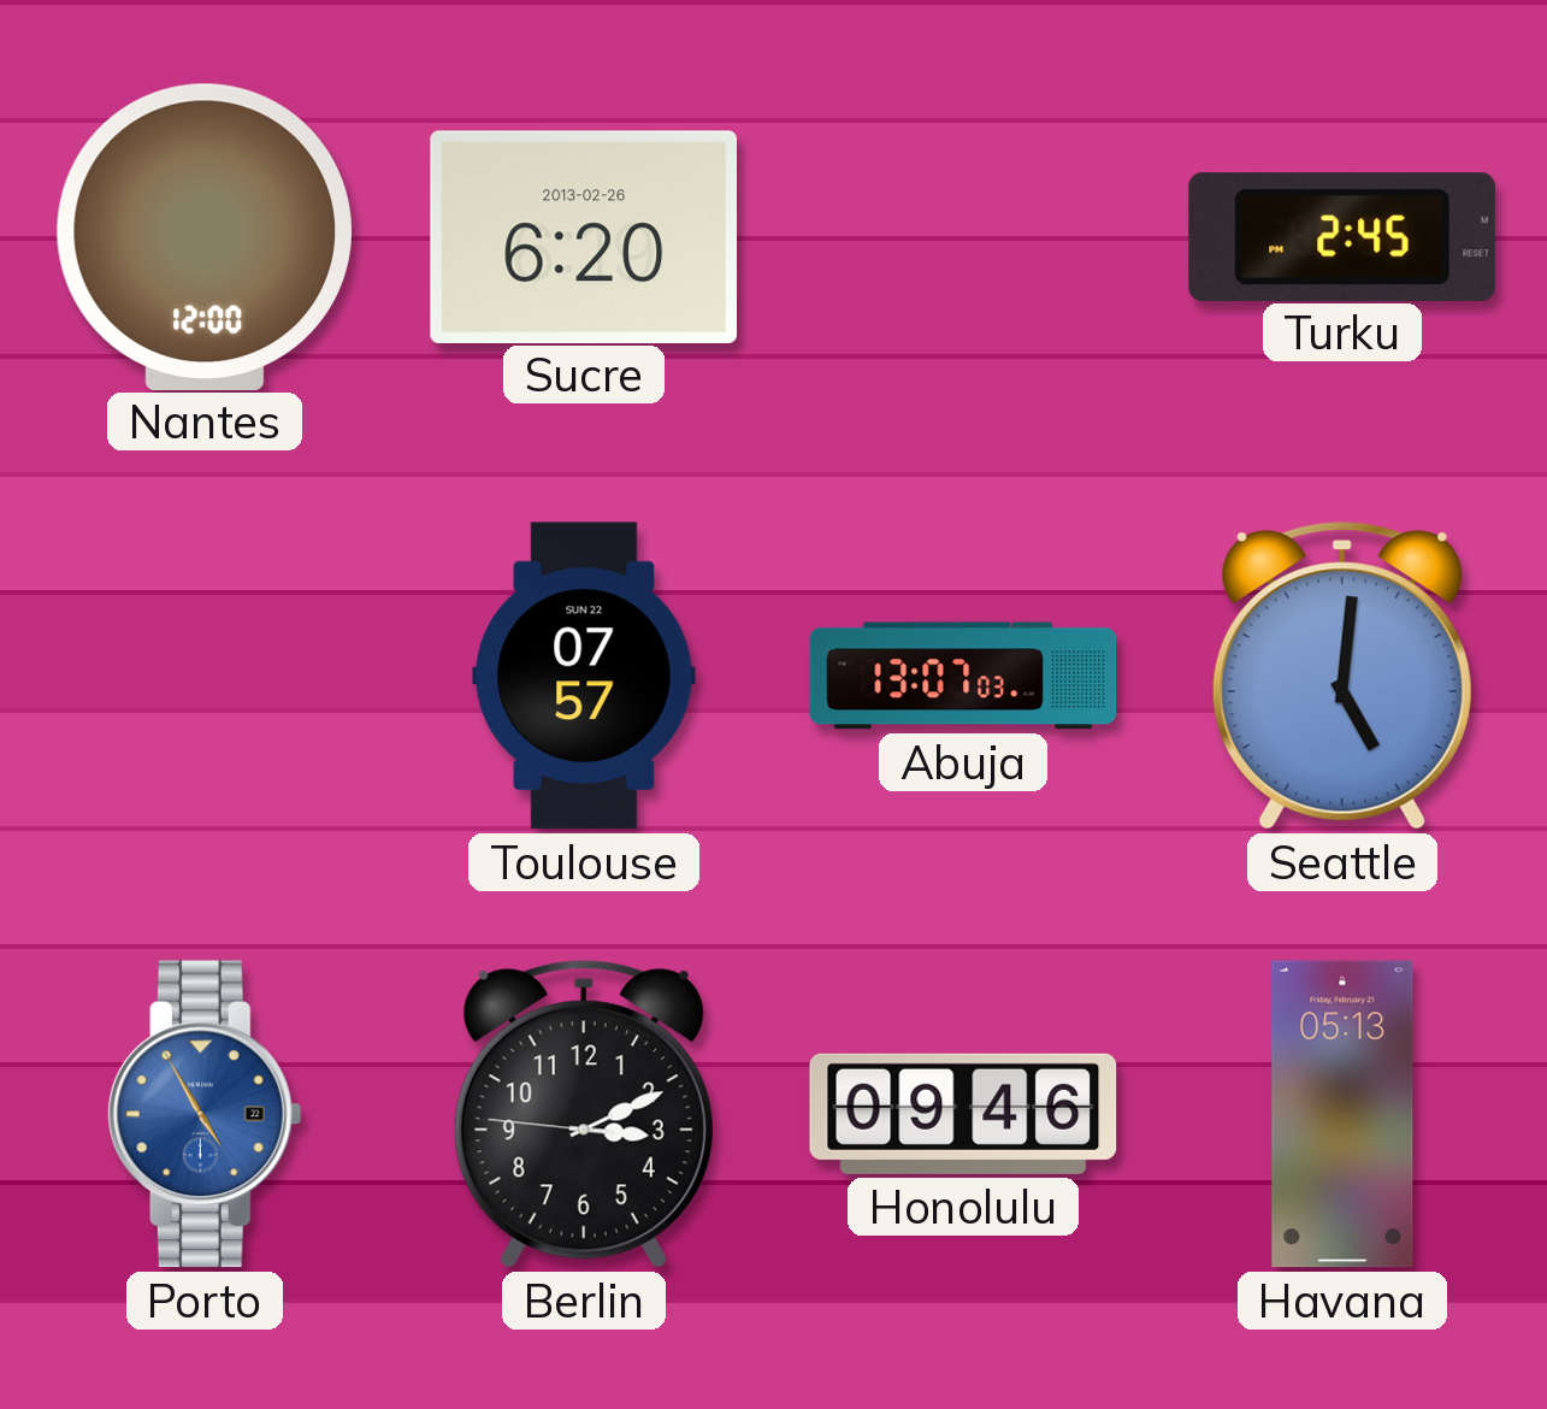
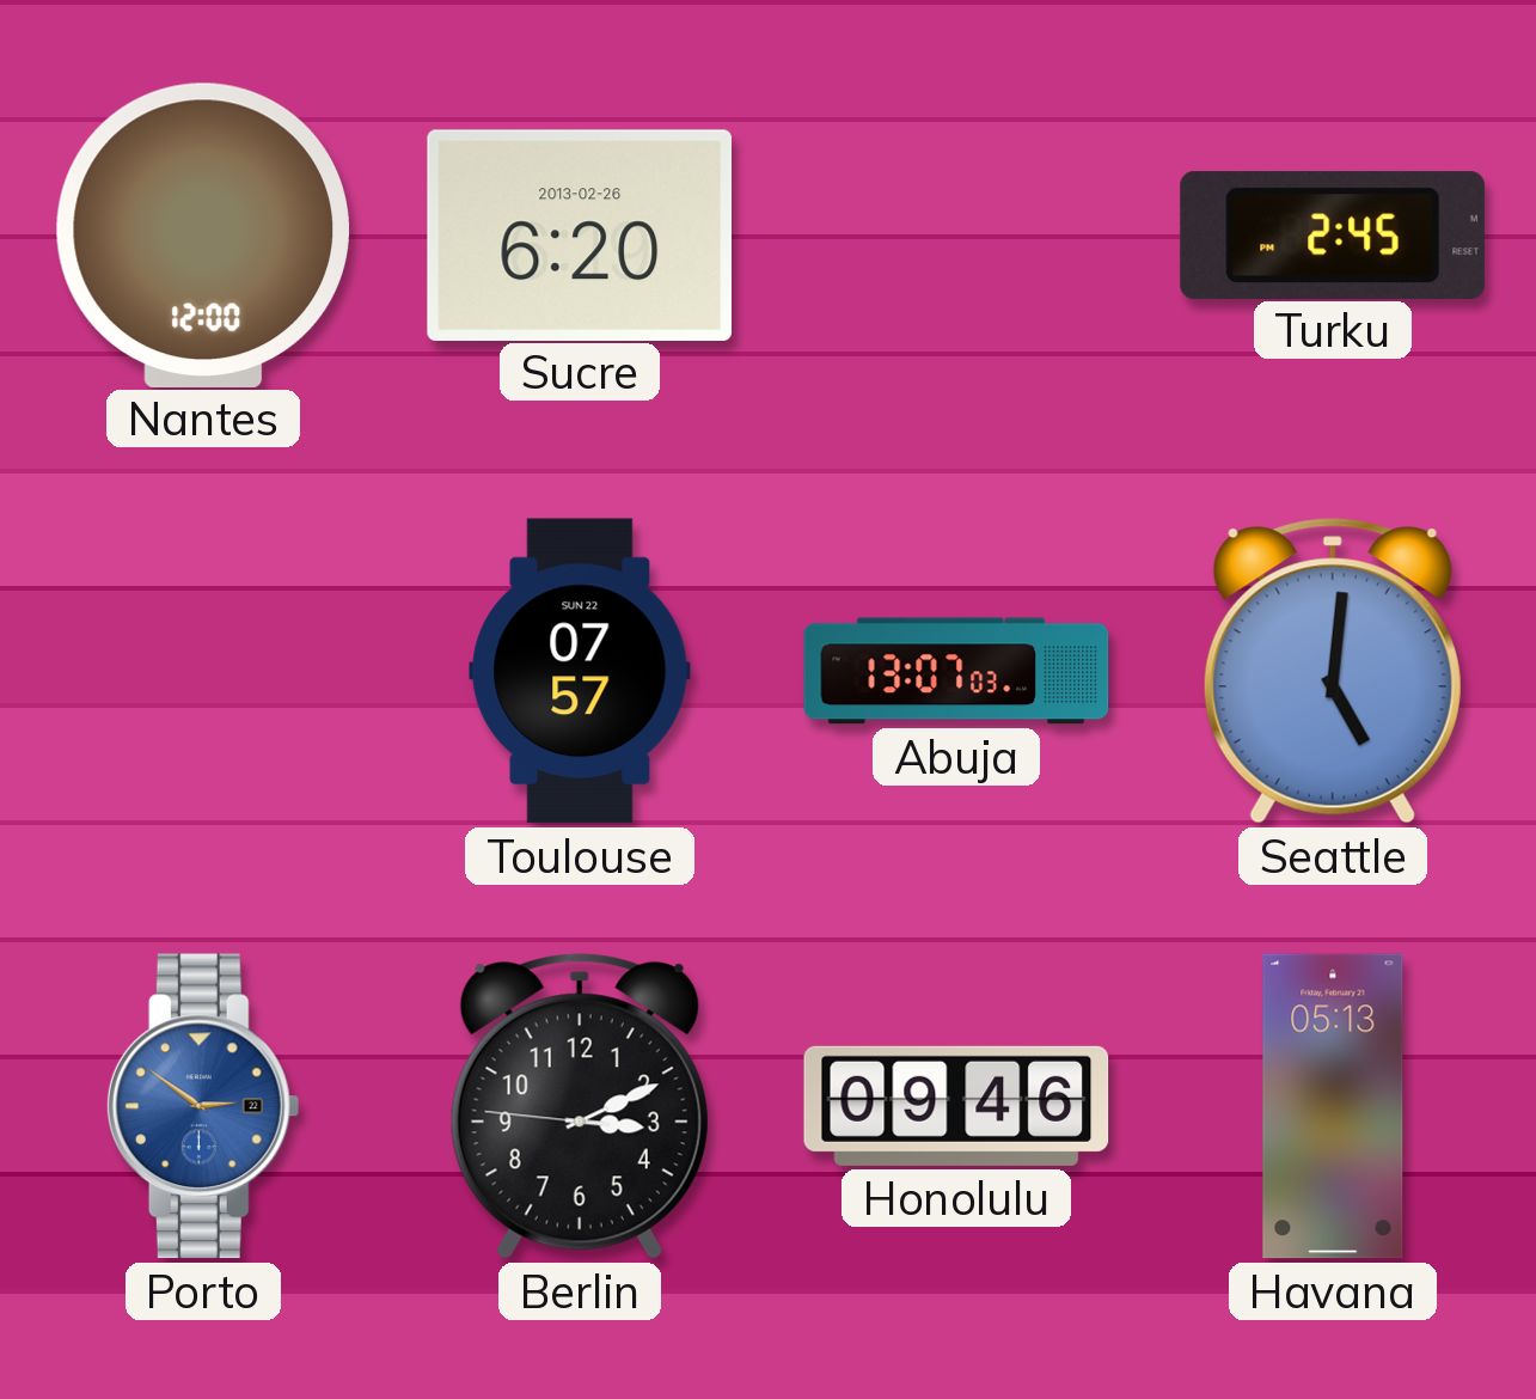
Porto: 4:55 -> 2:51 (203, 1106)
